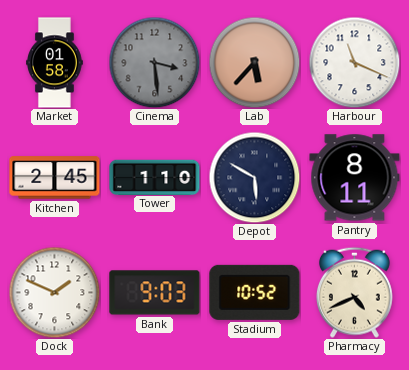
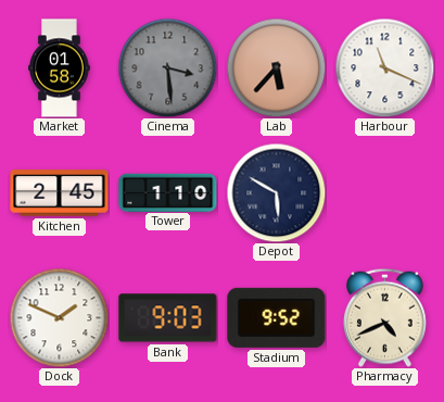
Pantry: 8:11 -> none (355, 178)
Stadium: 10:52 -> 9:52 (277, 317)
